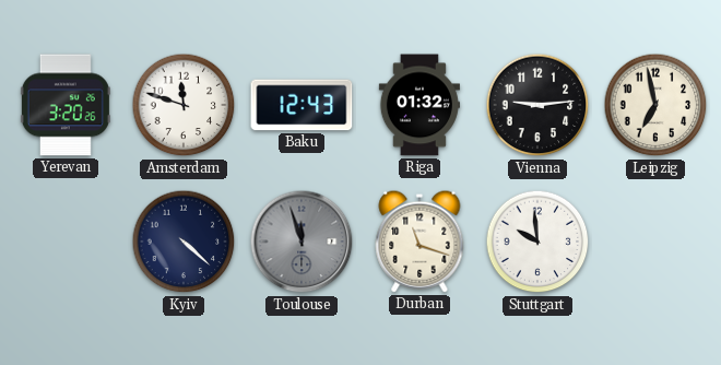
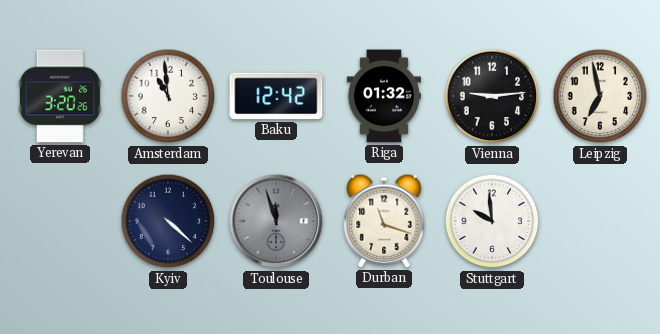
Amsterdam: 11:48 -> 10:59 (168, 96)
Baku: 12:43 -> 12:42 (276, 96)
